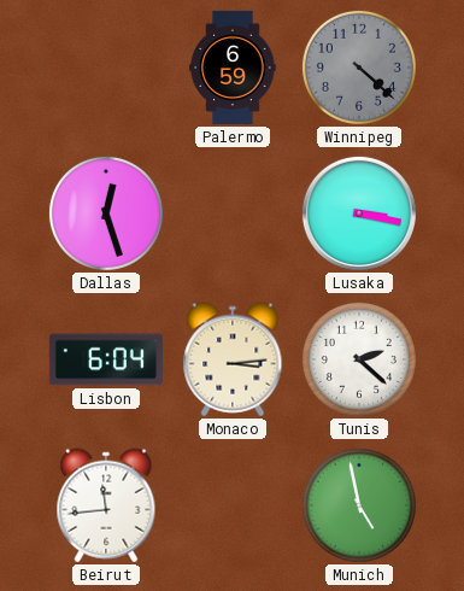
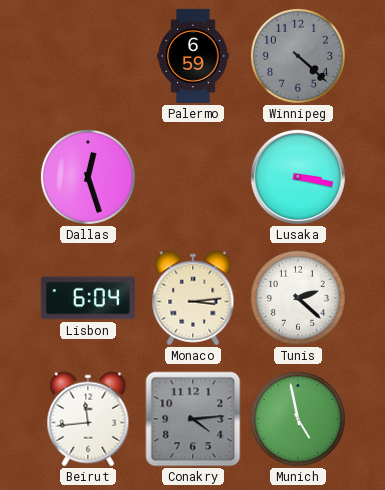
Conakry: none -> 4:14 (193, 419)
